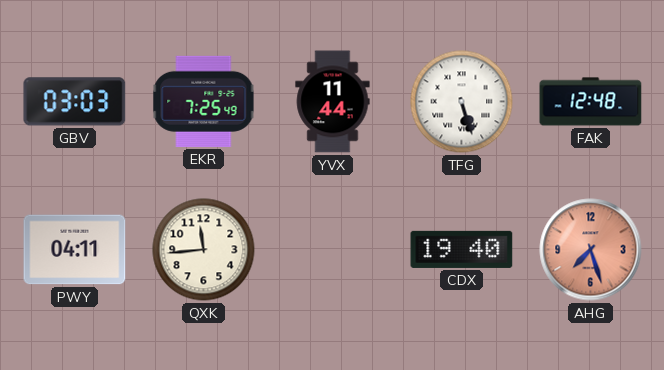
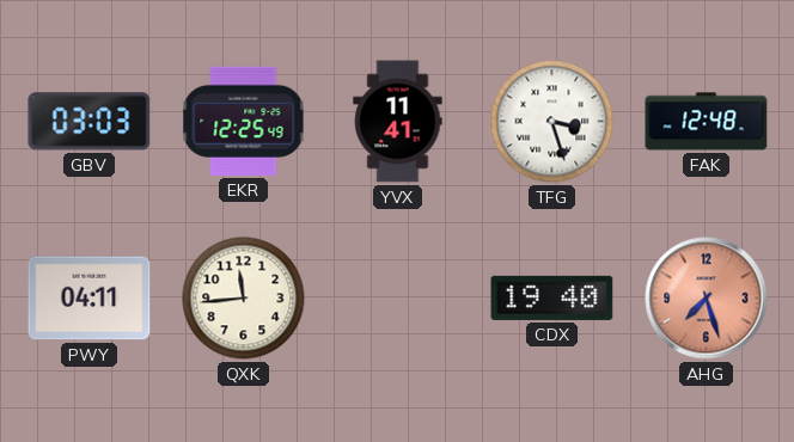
EKR: 7:25 -> 12:25 (244, 121)
YVX: 11:44 -> 11:41 (398, 122)
TFG: 5:27 -> 3:27 (552, 122)
